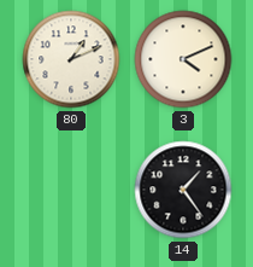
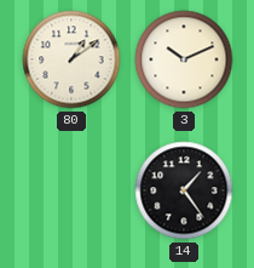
80: 1:11 -> 1:09 (71, 59)
3: 4:11 -> 10:11 (184, 59)
